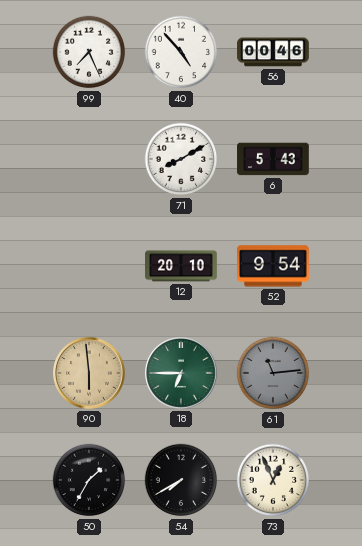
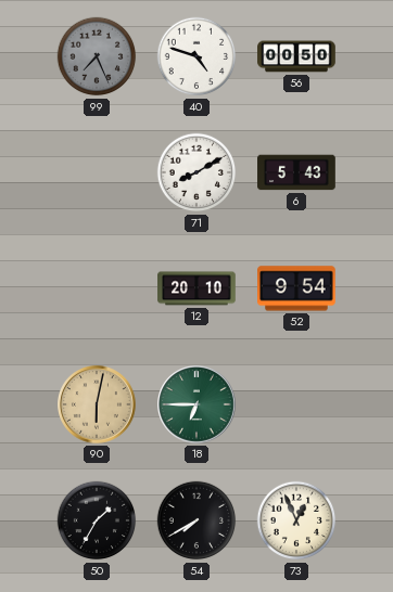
99 dial: white -> grey (97, 56)
40: 4:53 -> 4:48 (196, 56)
56: 00:46 -> 00:50 (296, 56)
90: 5:59 -> 6:02 (98, 406)
61: 11:14 -> none (273, 373)
